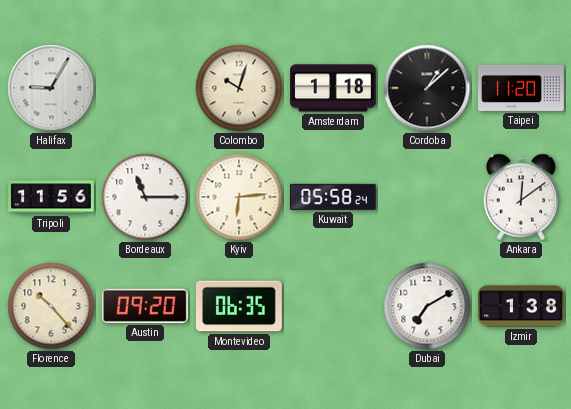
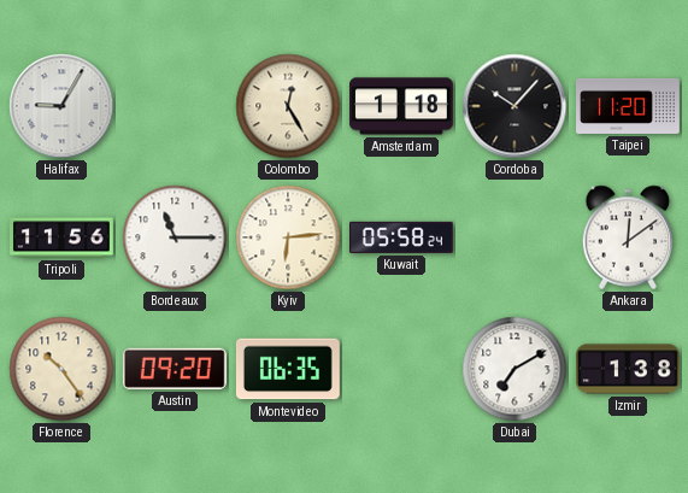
Colombo: 10:03 -> 12:25 (288, 106)
Cordoba: 1:08 -> 10:07 (514, 106)
Florence: 10:23 -> 10:24 (61, 369)
